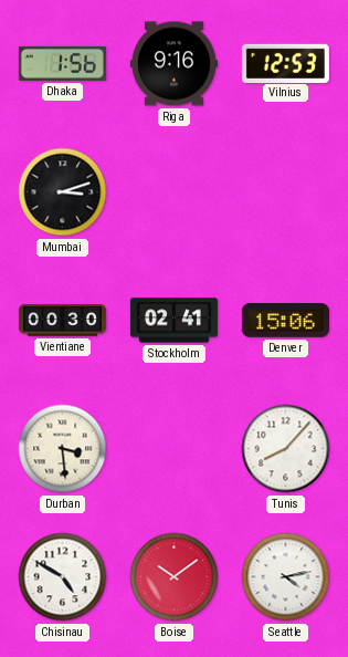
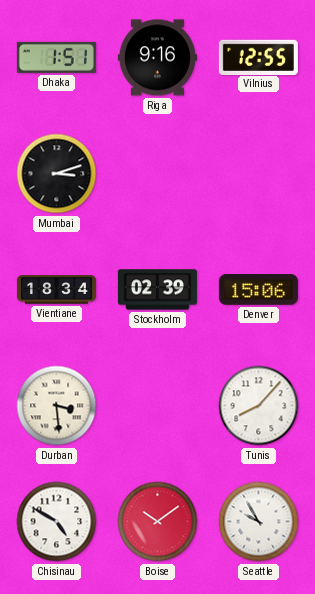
Dhaka: 1:56 -> 1:51 (56, 57)
Vilnius: 12:53 -> 12:55 (258, 57)
Vientiane: 00:30 -> 18:34 (56, 290)
Stockholm: 02:41 -> 02:39 (157, 290)
Seattle: 4:13 -> 9:55 (259, 522)
